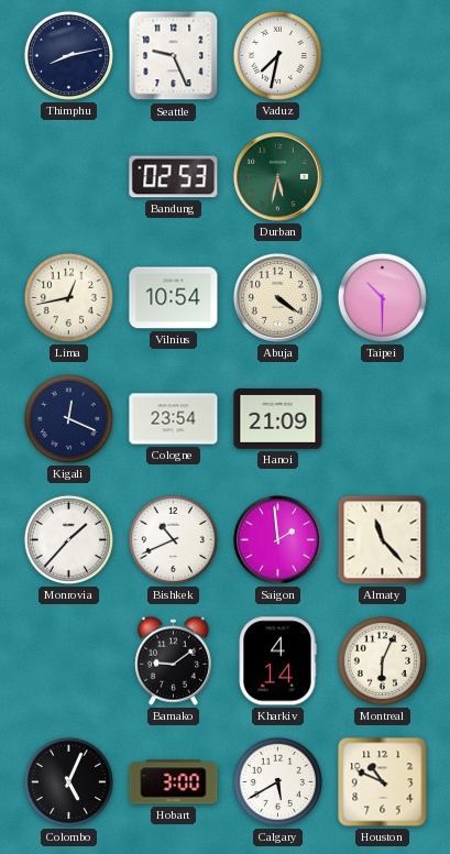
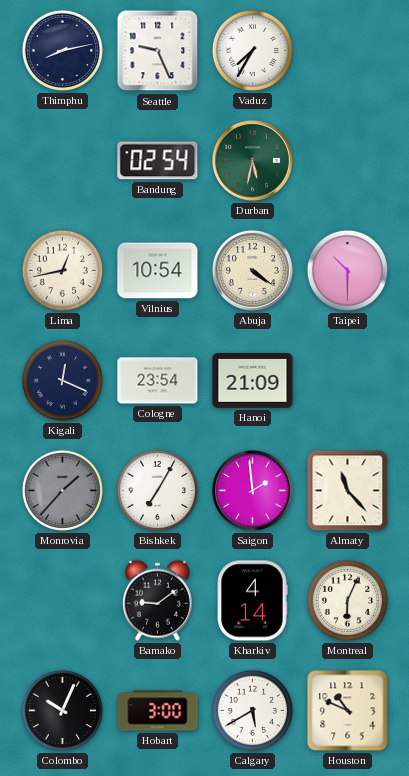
Vaduz: 7:32 -> 7:35 (252, 50)
Bandung: 02:53 -> 02:54 (158, 161)
Monrovia dial: white -> grey (62, 490)
Bishkek: 10:41 -> 7:05 (157, 490)
Colombo: 5:04 -> 10:04 (62, 710)
